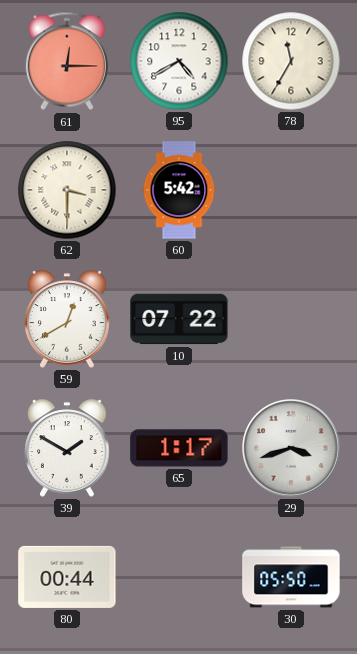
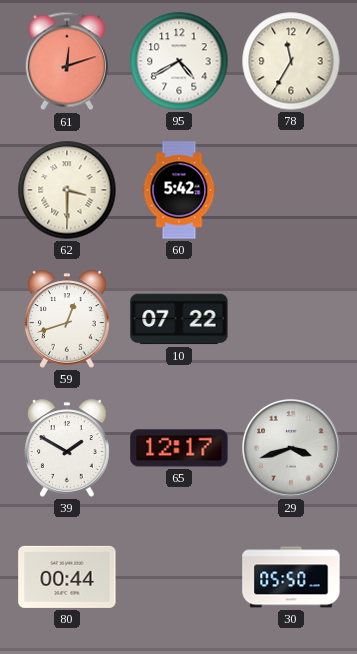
61: 12:15 -> 12:12 (67, 61)
59: 12:40 -> 12:42 (67, 319)
65: 1:17 -> 12:17 (179, 448)
